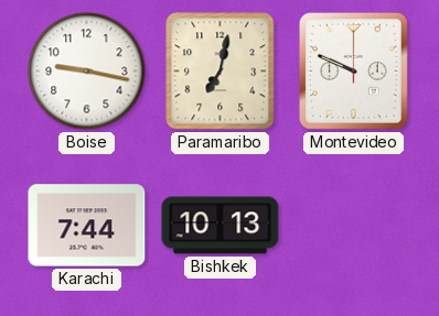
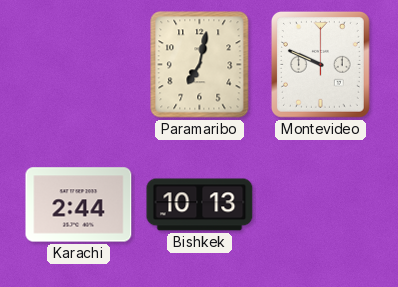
Boise: 9:17 -> none (87, 72)
Karachi: 7:44 -> 2:44 (79, 205)
